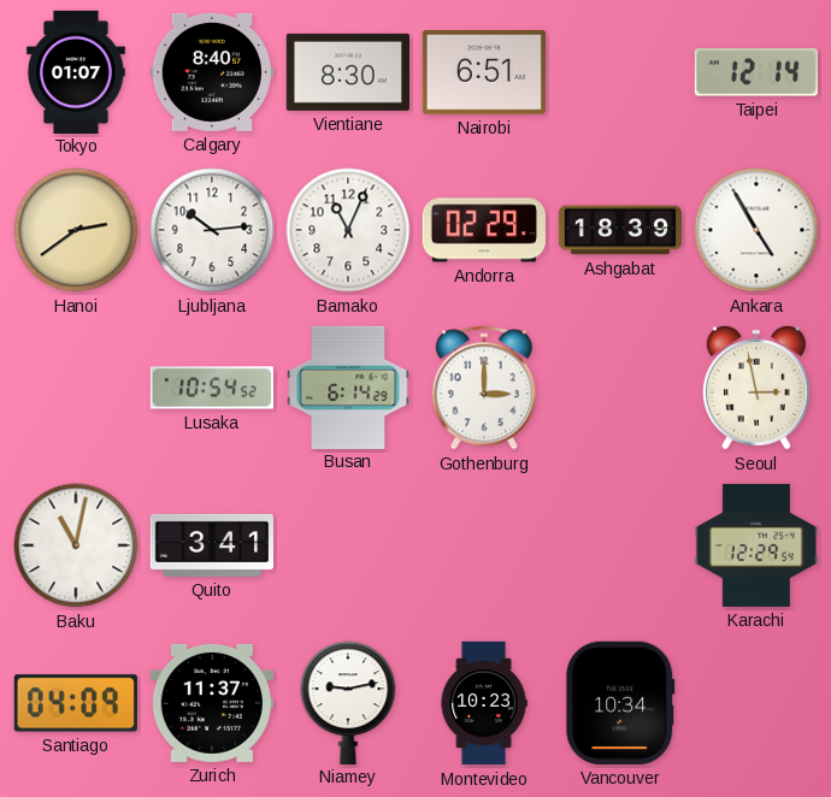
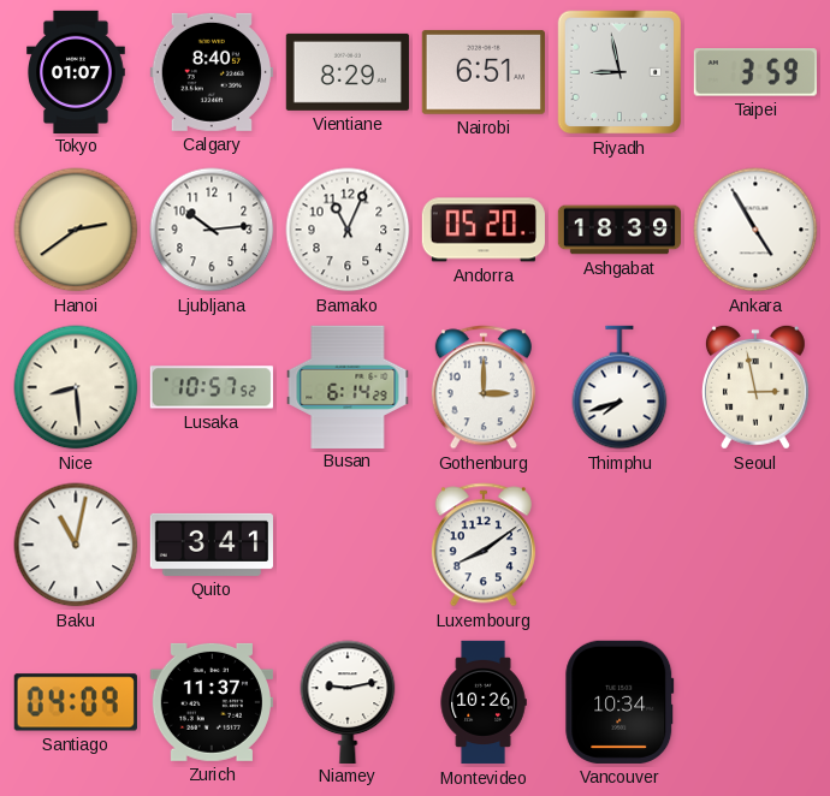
Vientiane: 8:30 -> 8:29 (348, 72)
Riyadh: none -> 8:58 (619, 72)
Taipei: 12:14 -> 3:59 (755, 72)
Andorra: 02:29 -> 05:20 (484, 230)
Nice: none -> 8:29 (76, 387)
Lusaka: 10:54 -> 10:57 (212, 387)
Thimphu: none -> 7:42 (619, 387)
Luxembourg: none -> 8:09 (484, 545)
Karachi: 12:29 -> none (755, 545)
Montevideo: 10:23 -> 10:26 (484, 702)
